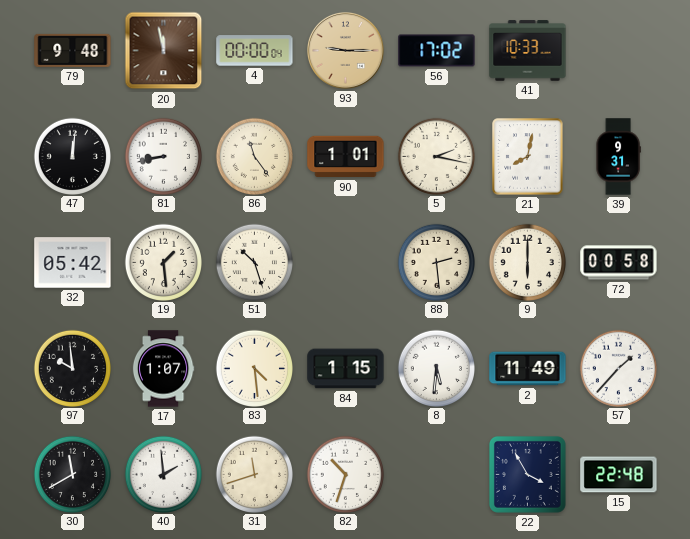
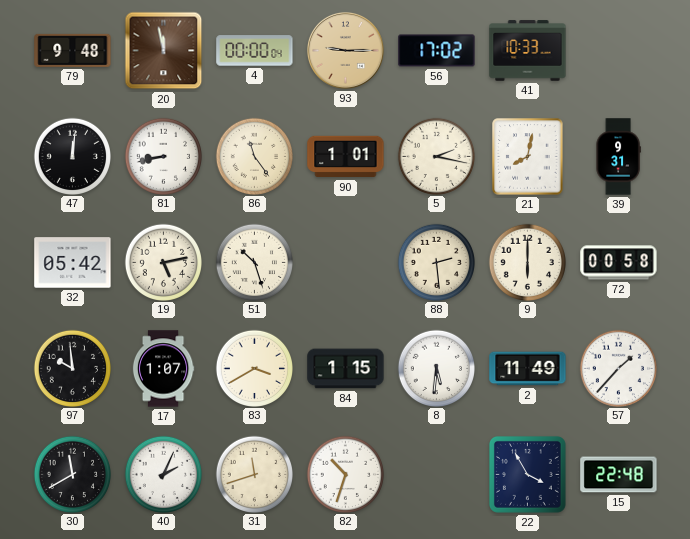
19: 1:29 -> 5:13 (163, 262)
83: 4:29 -> 3:40 (254, 368)
40: 1:59 -> 2:04 (163, 474)
